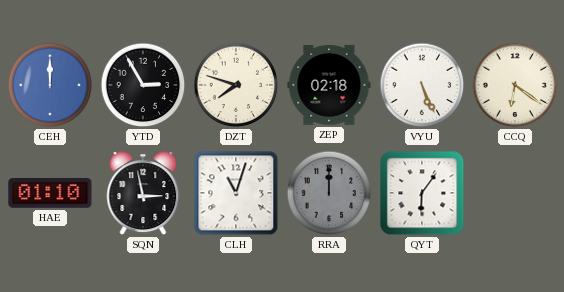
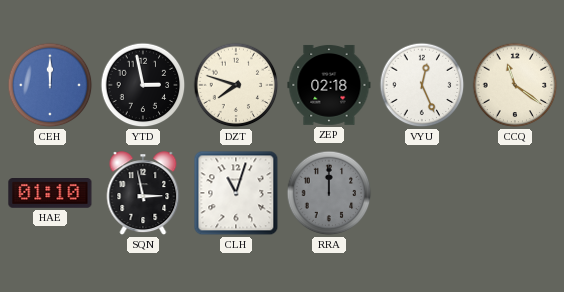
YTD: 2:55 -> 2:58 (143, 85)
VYU: 5:26 -> 12:26 (422, 85)
CCQ: 6:21 -> 11:21 (515, 85)
QYT: 6:06 -> none (422, 193)
